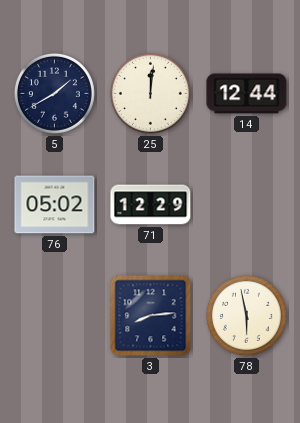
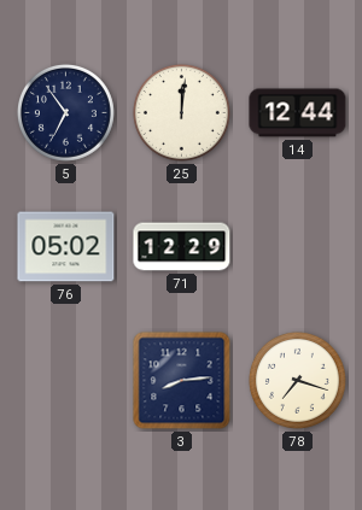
5: 1:40 -> 6:54 (65, 112)
78: 5:58 -> 7:18 (297, 380)
